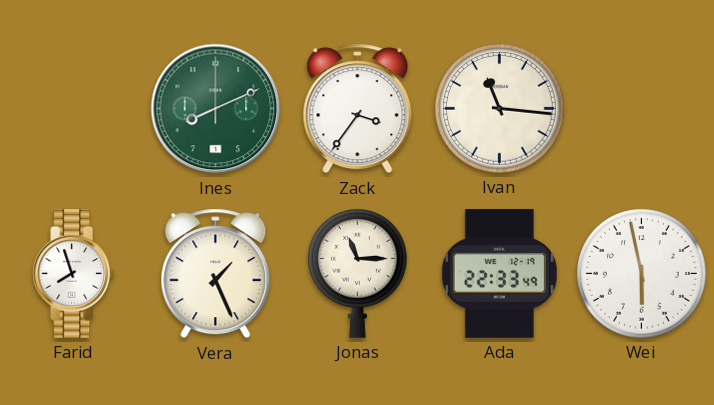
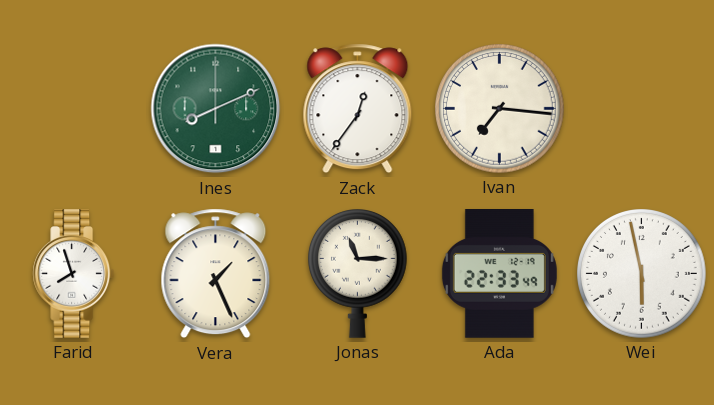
Zack: 3:36 -> 12:36 (358, 109)
Ivan: 11:16 -> 7:16 (500, 109)
